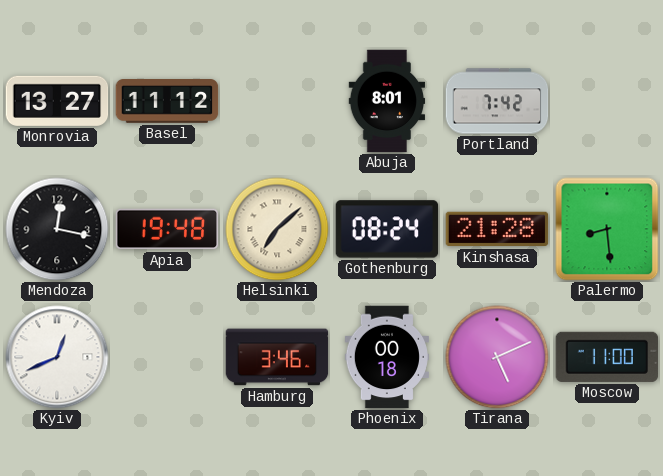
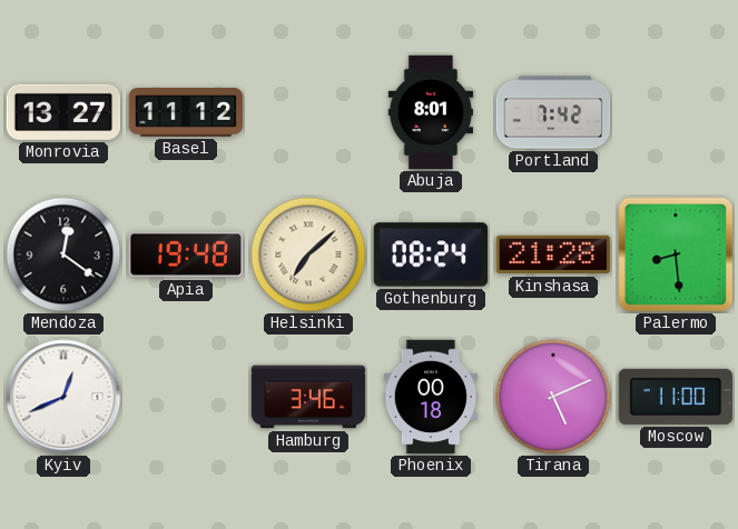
Mendoza: 12:17 -> 12:21 (63, 254)
